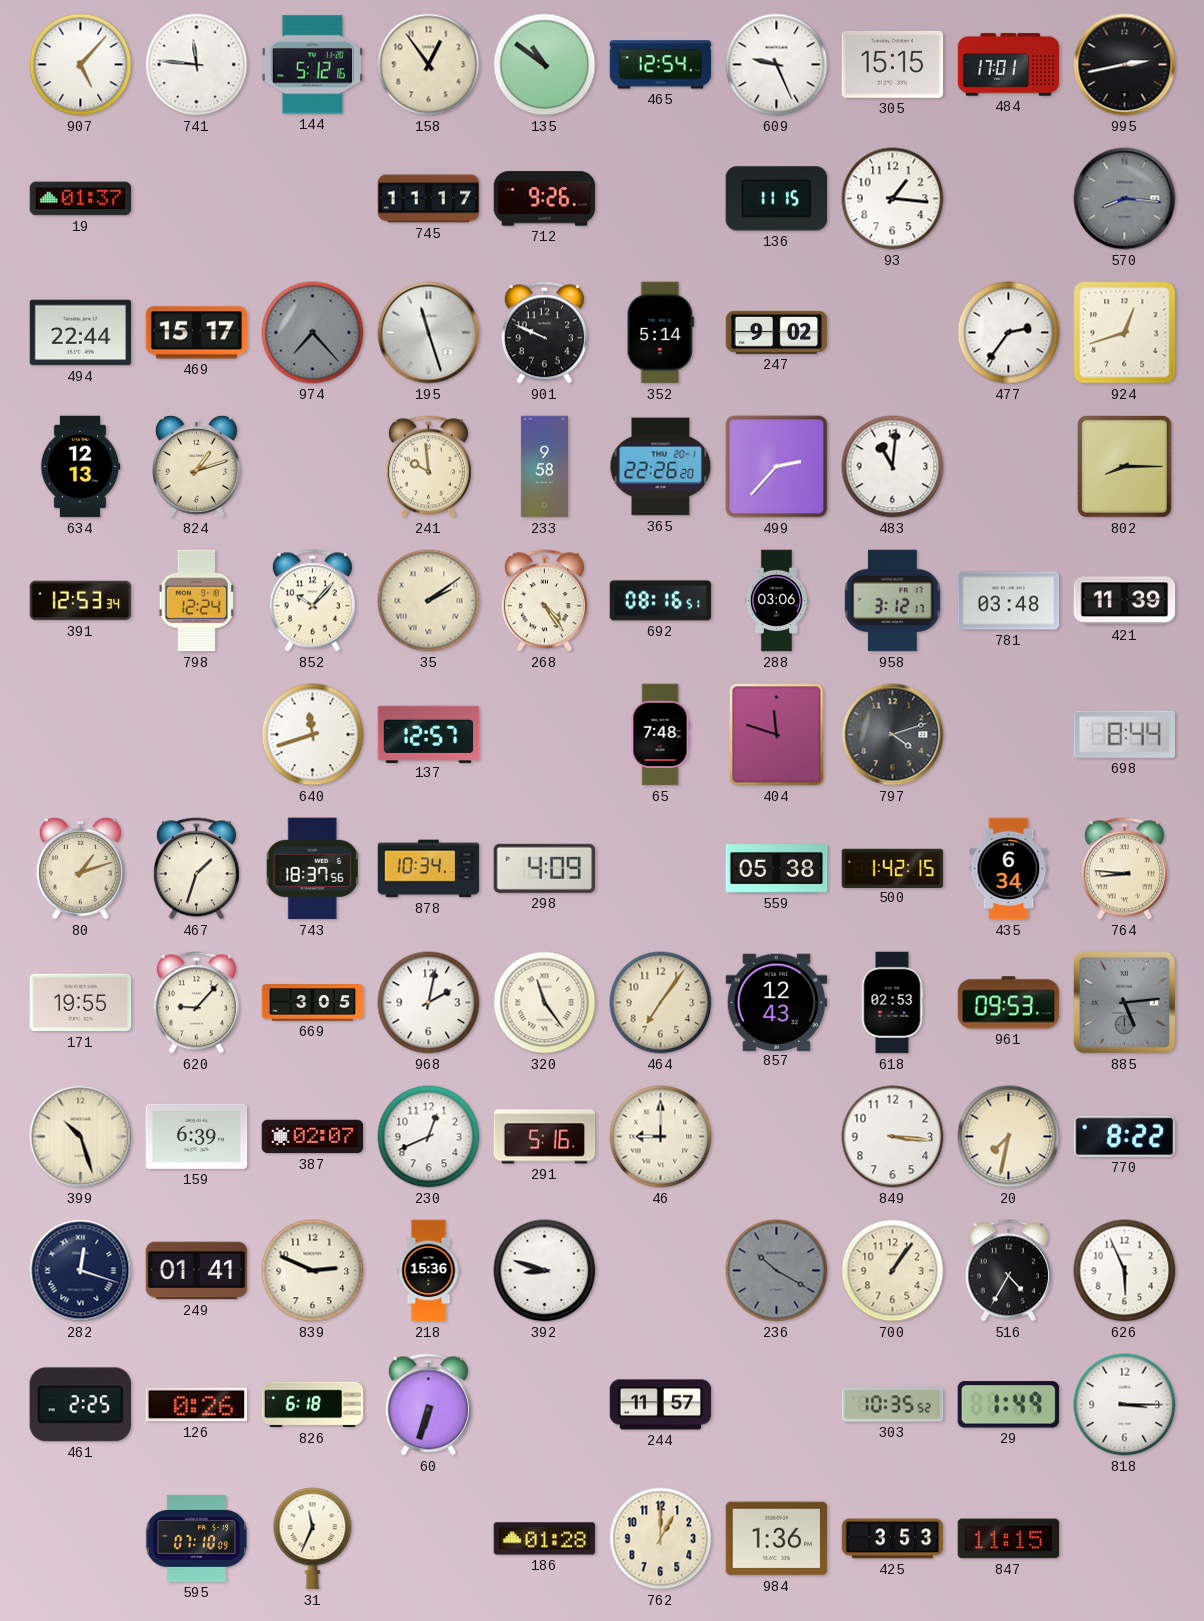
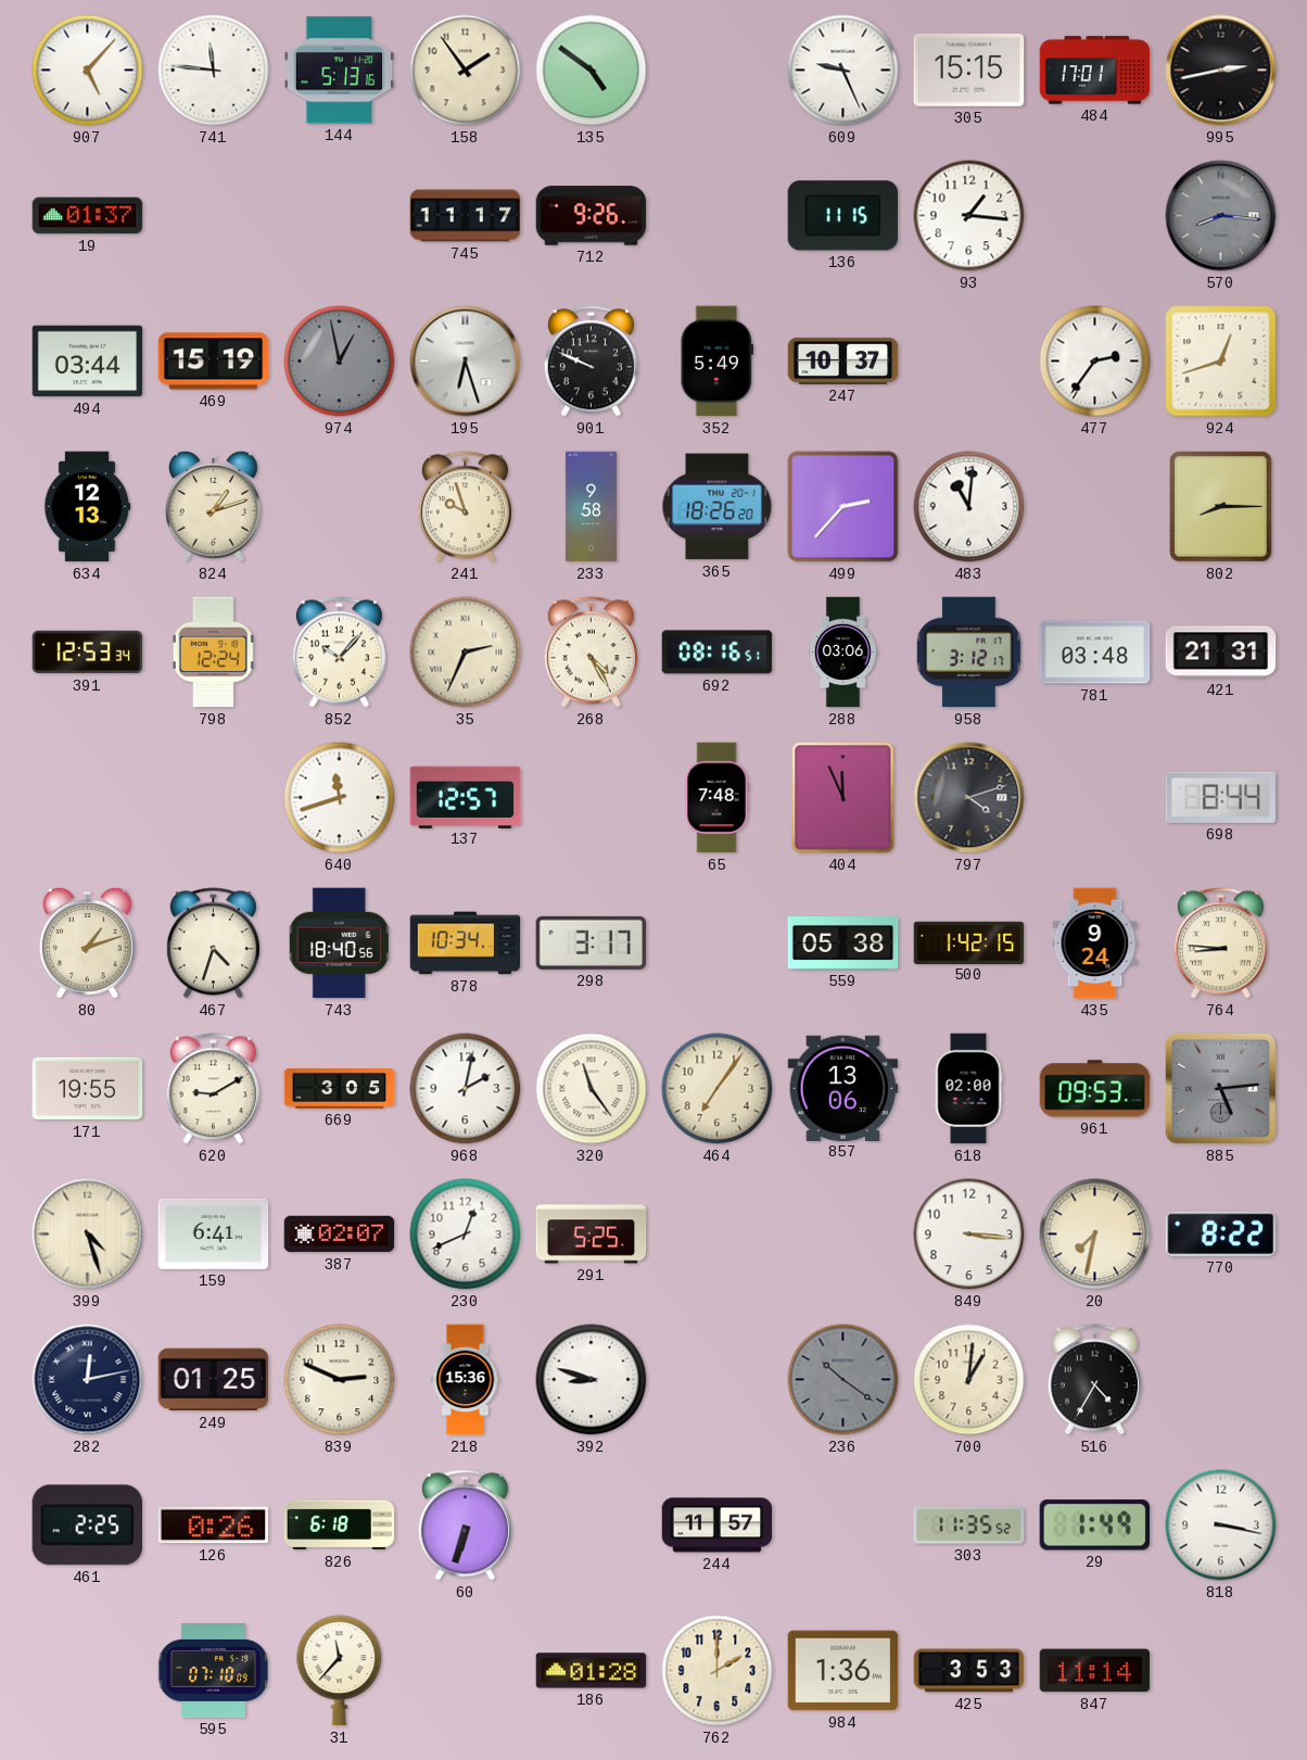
144: 5:12 -> 5:13 (340, 71)
158: 12:54 -> 1:54 (466, 71)
135: 10:51 -> 4:51 (592, 71)
465: 12:54 -> none (661, 65)
494: 22:44 -> 03:44 (88, 362)
469: 15:17 -> 15:19 (214, 362)
974: 7:23 -> 12:58 (340, 362)
195: 11:27 -> 6:27 (466, 362)
352: 5:14 -> 5:49 (718, 362)
247: 9:02 -> 10:37 (843, 360)
241: 9:59 -> 9:57 (465, 507)
365: 22:26 -> 18:26 (718, 507)
35: 2:09 -> 2:34 (466, 653)
268: 4:24 -> 4:25 (591, 653)
421: 11:39 -> 21:31 (1221, 653)
404: 11:48 -> 11:56 (843, 798)
467: 1:33 -> 4:33 (213, 944)
743: 18:37 -> 18:40 (339, 944)
298: 4:09 -> 3:17 (592, 942)
435: 6:34 -> 9:24 (1095, 944)
620: 9:07 -> 9:10 (213, 1089)
857: 12:43 -> 13:06 (843, 1088)
618: 02:53 -> 02:00 (968, 1089)
399: 10:27 -> 4:27 (88, 1234)
159: 6:39 -> 6:41 (214, 1233)
291: 5:16 -> 5:25 (592, 1234)
46: 9:00 -> none (661, 1137)
282: 12:18 -> 12:13 (88, 1380)
249: 01:41 -> 01:25 (214, 1380)
236: 10:20 -> 10:21 (843, 1380)
700: 1:06 -> 1:01 (969, 1380)
626: 5:56 -> none (1125, 1271)
303: 10:35 -> 11:35 (969, 1525)
818: 3:15 -> 3:17 (1221, 1525)
31: 11:34 -> 11:37 (340, 1671)
762: 1:00 -> 2:00 (718, 1671)
847: 11:15 -> 11:14 (1095, 1671)
